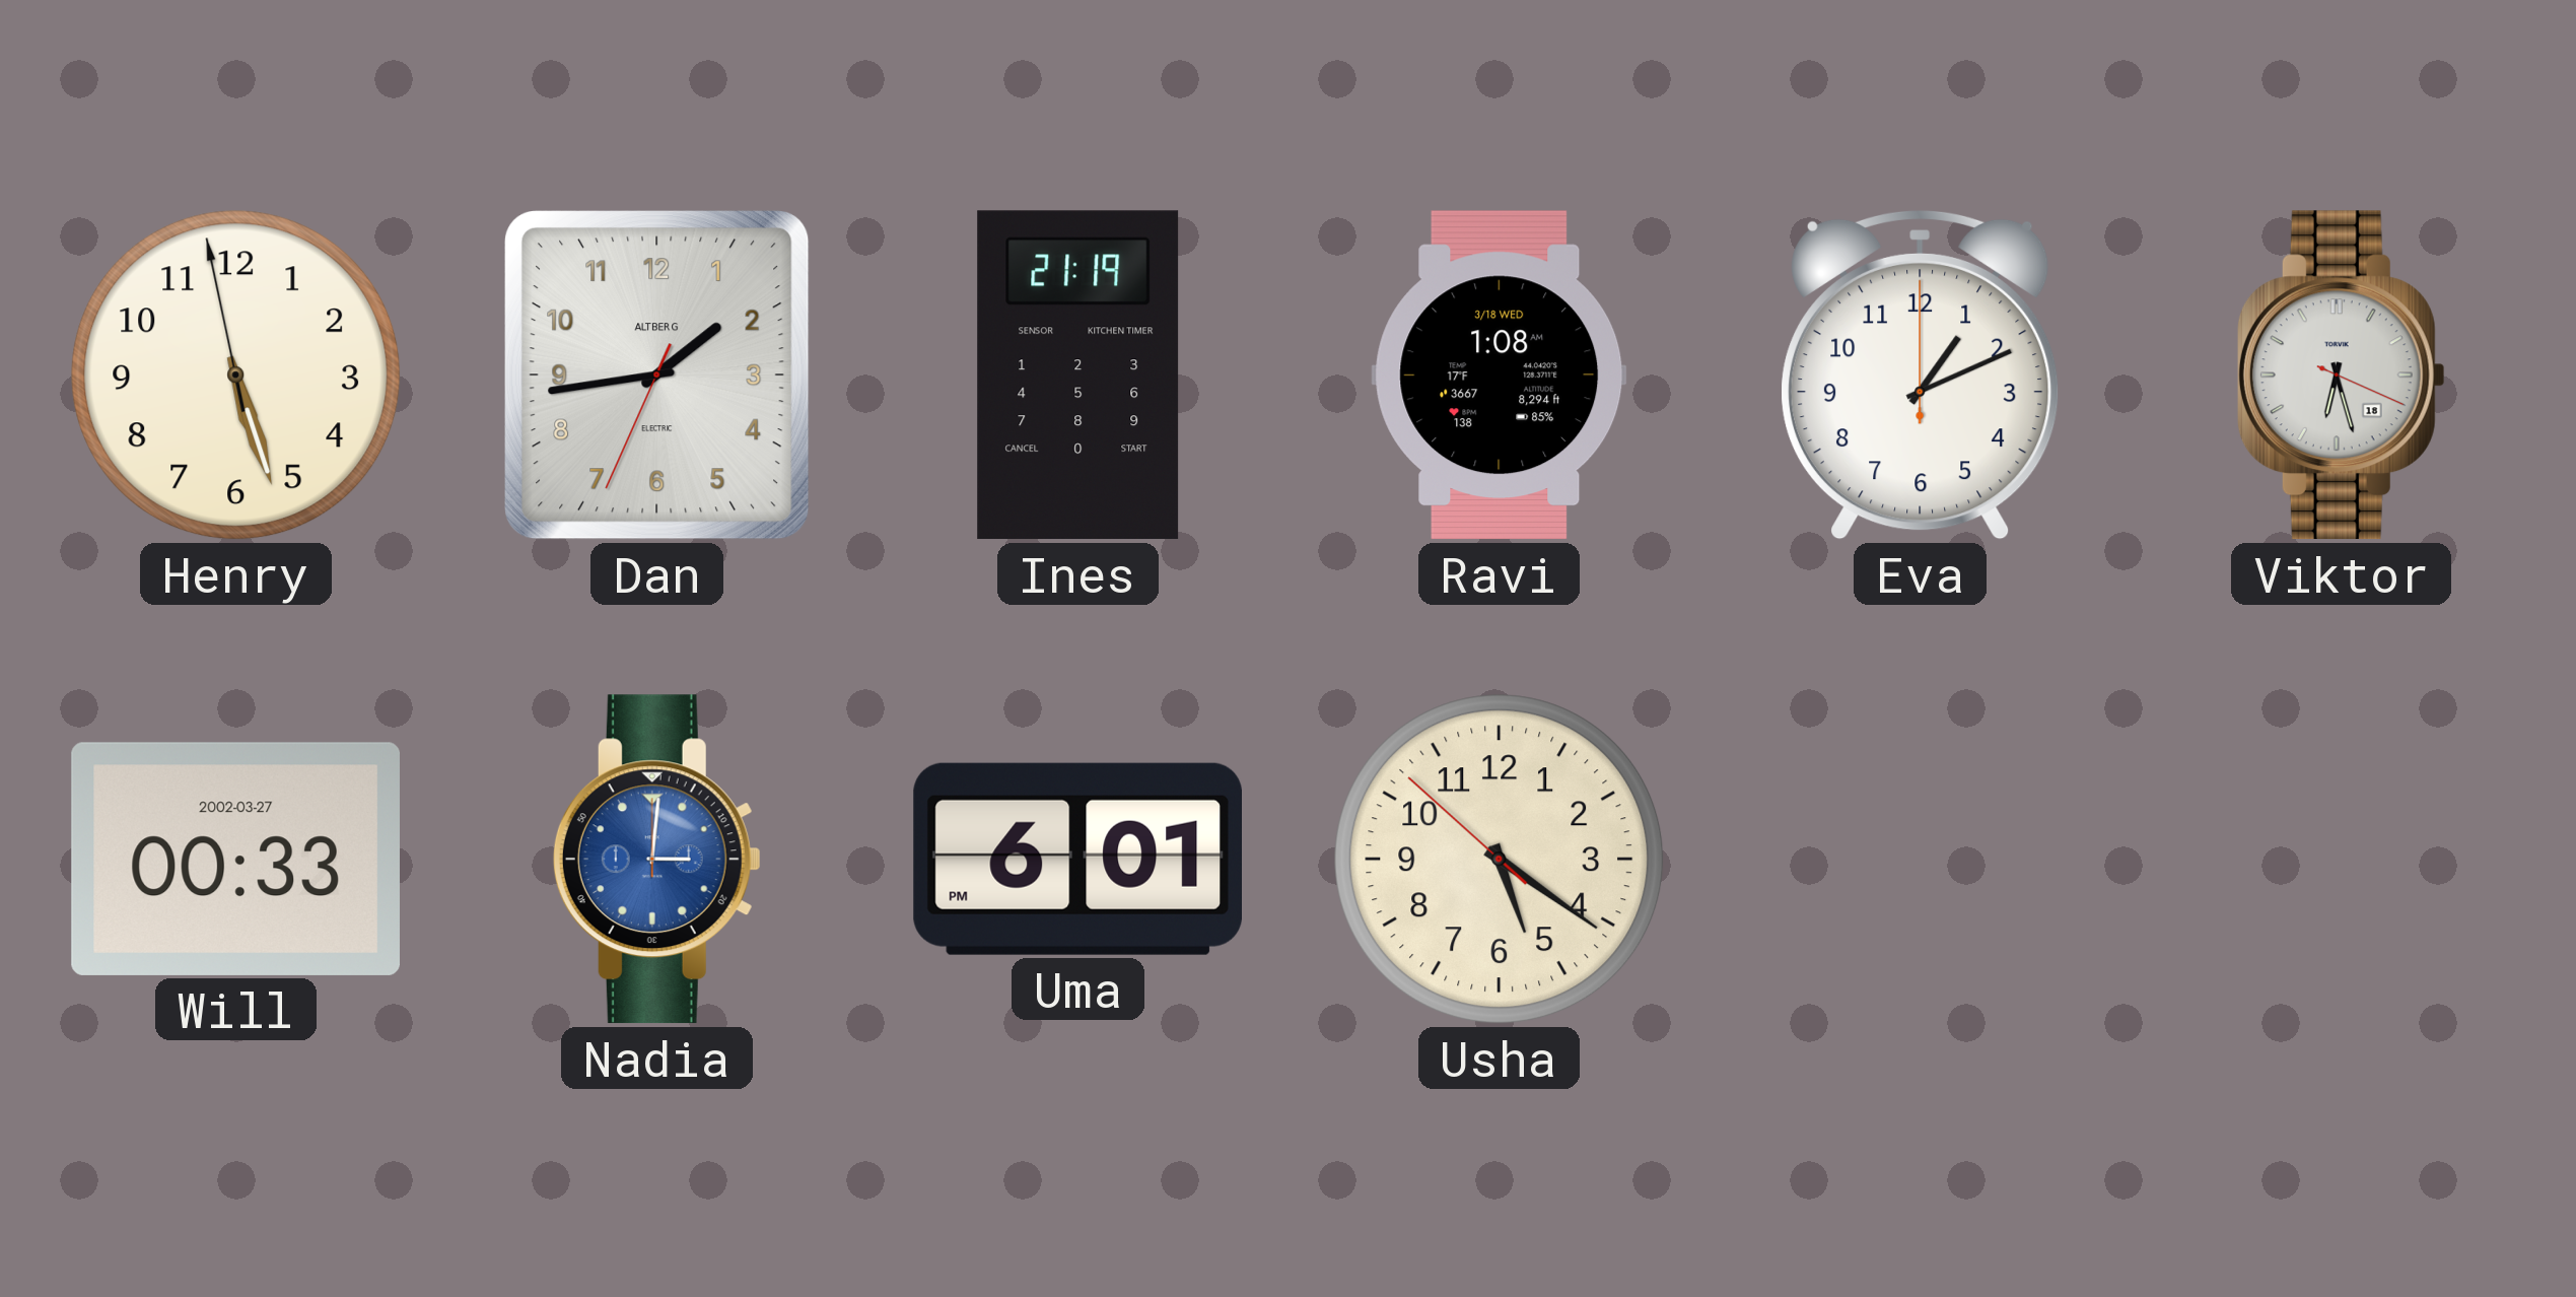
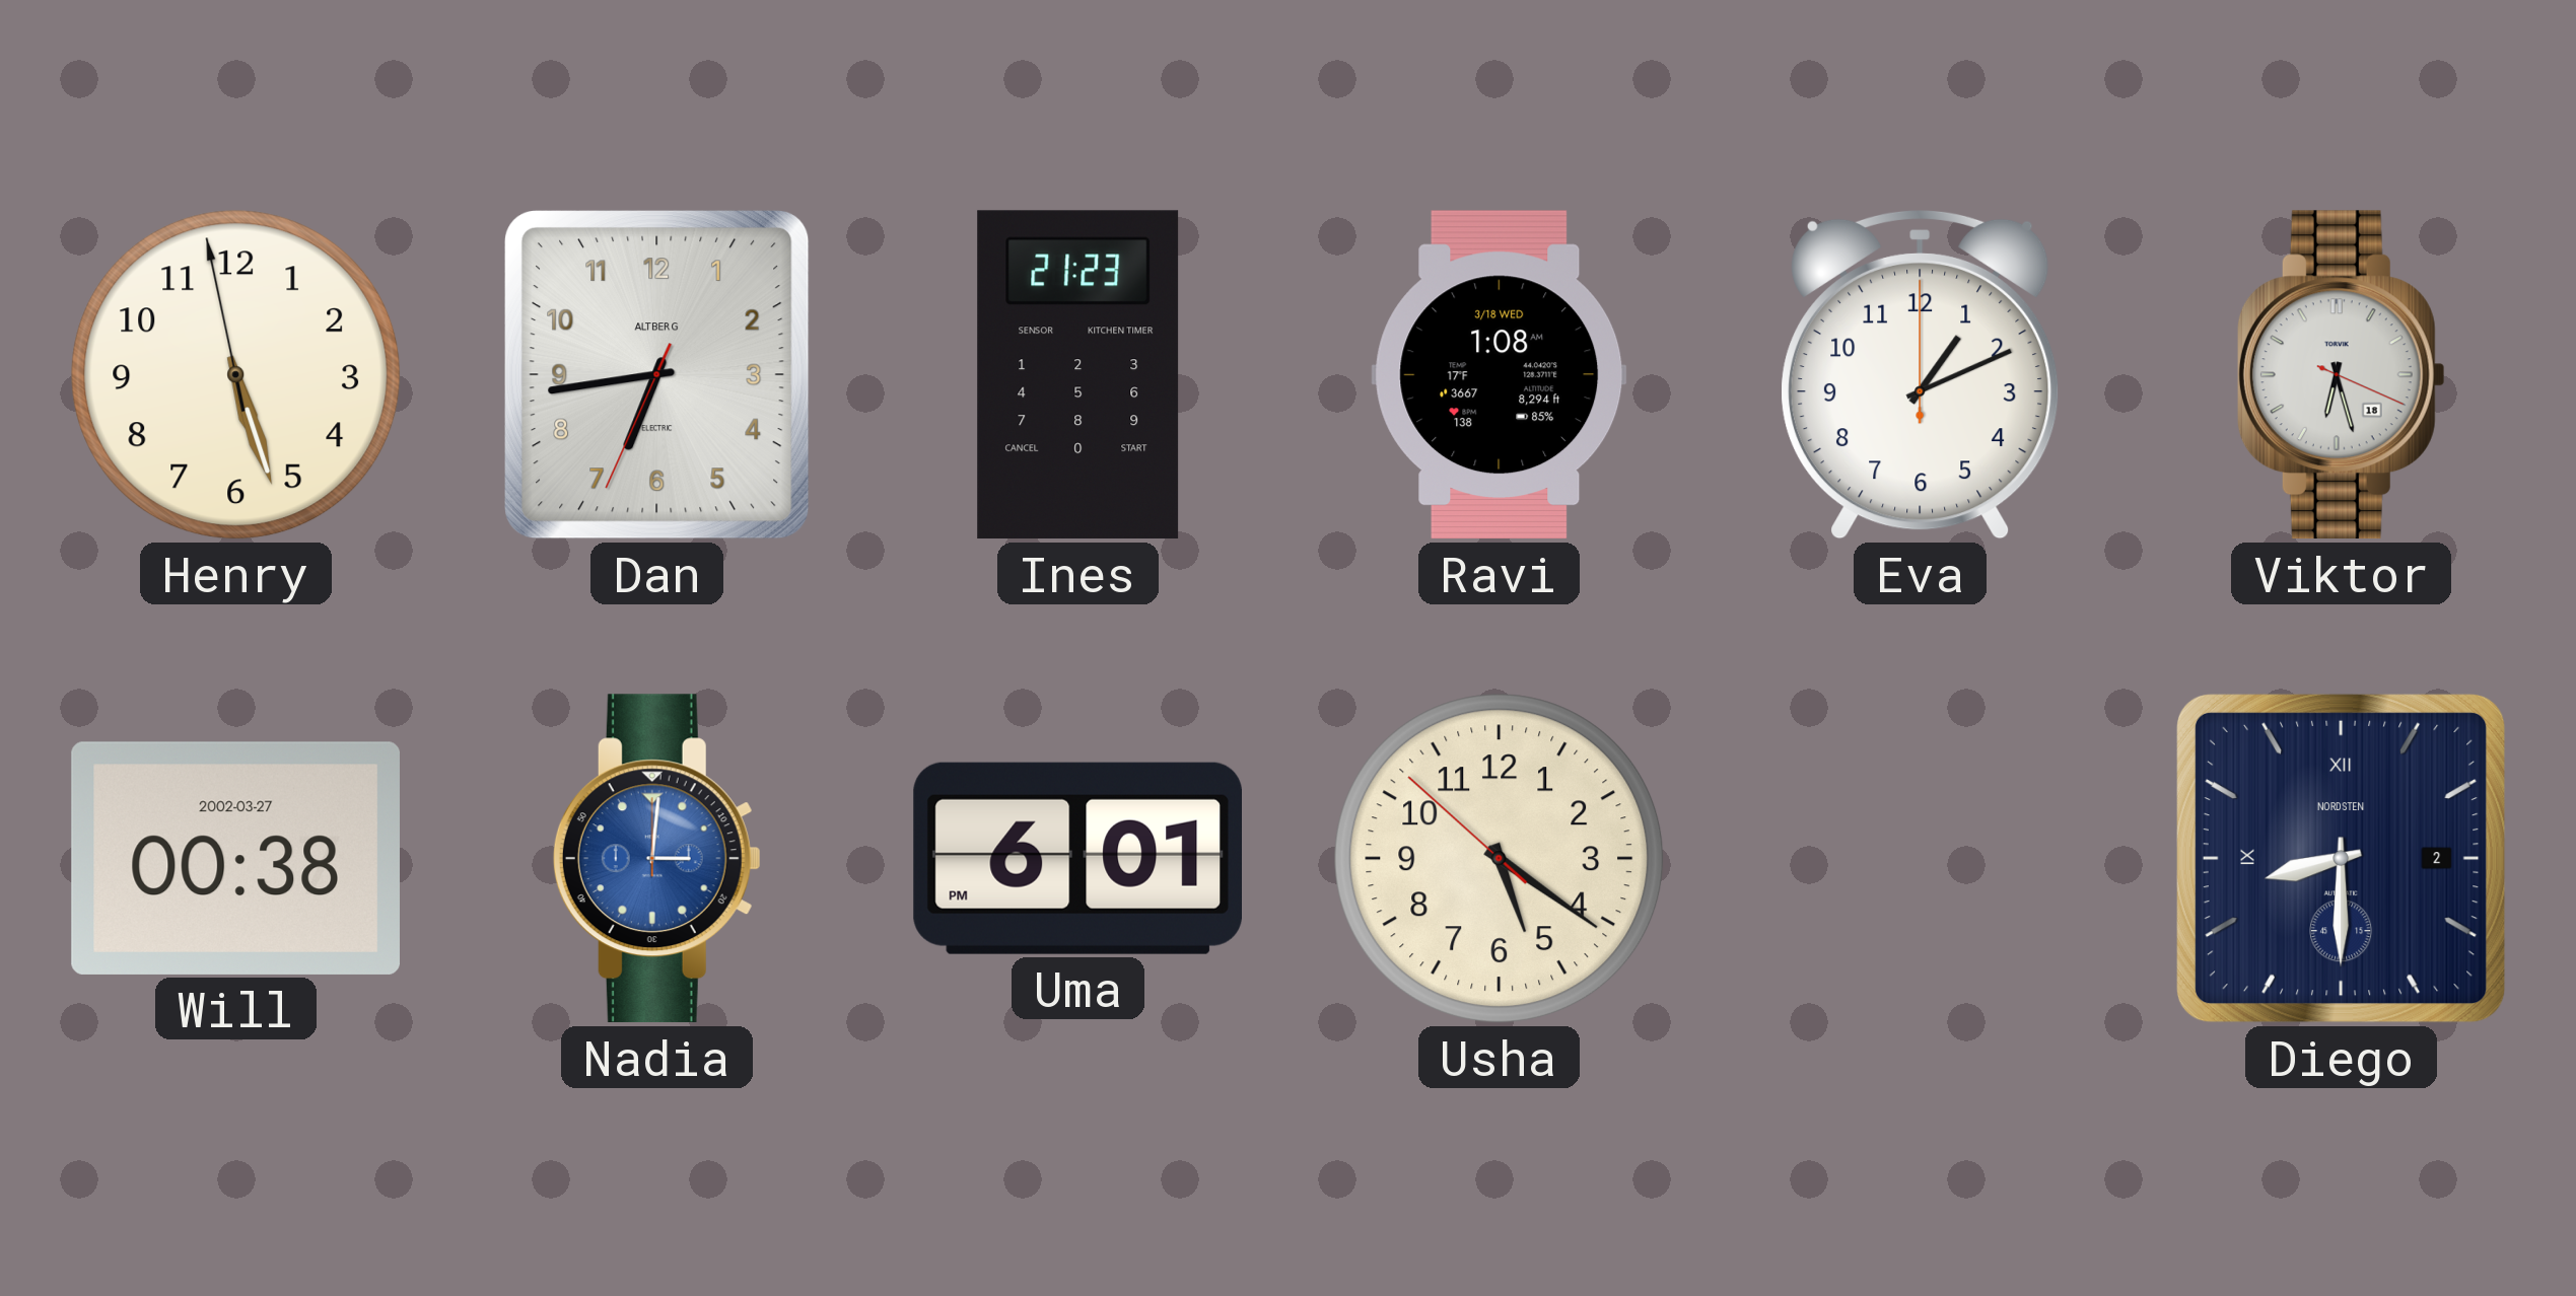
Dan: 1:43 -> 6:43 (657, 375)
Ines: 21:19 -> 21:23 (1078, 375)
Will: 00:33 -> 00:38 (235, 858)
Diego: none -> 8:30 (2341, 858)
